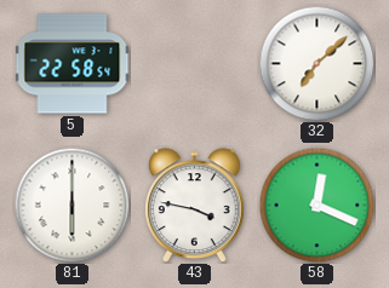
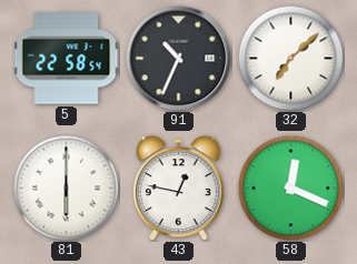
91: none -> 10:34 (178, 58)
43: 3:47 -> 12:47 (178, 189)
